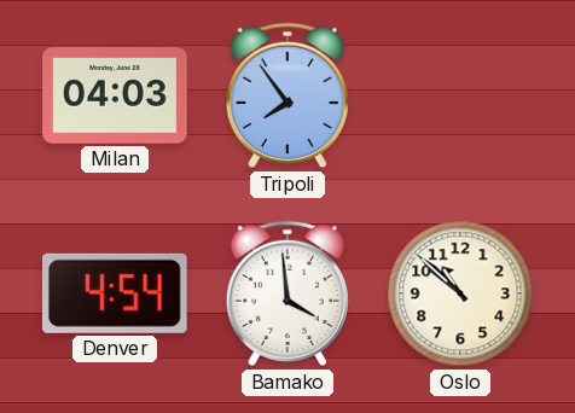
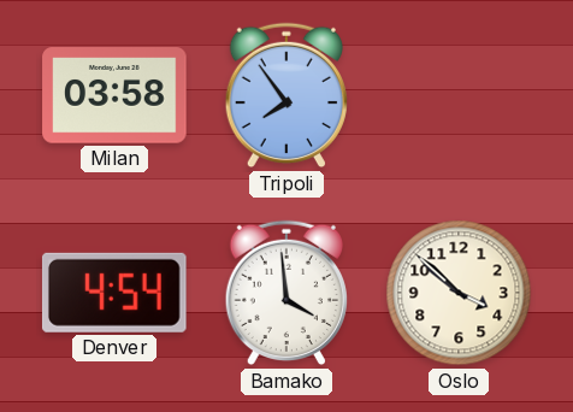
Milan: 04:03 -> 03:58 (114, 95)
Oslo: 10:52 -> 3:52 (459, 293)
